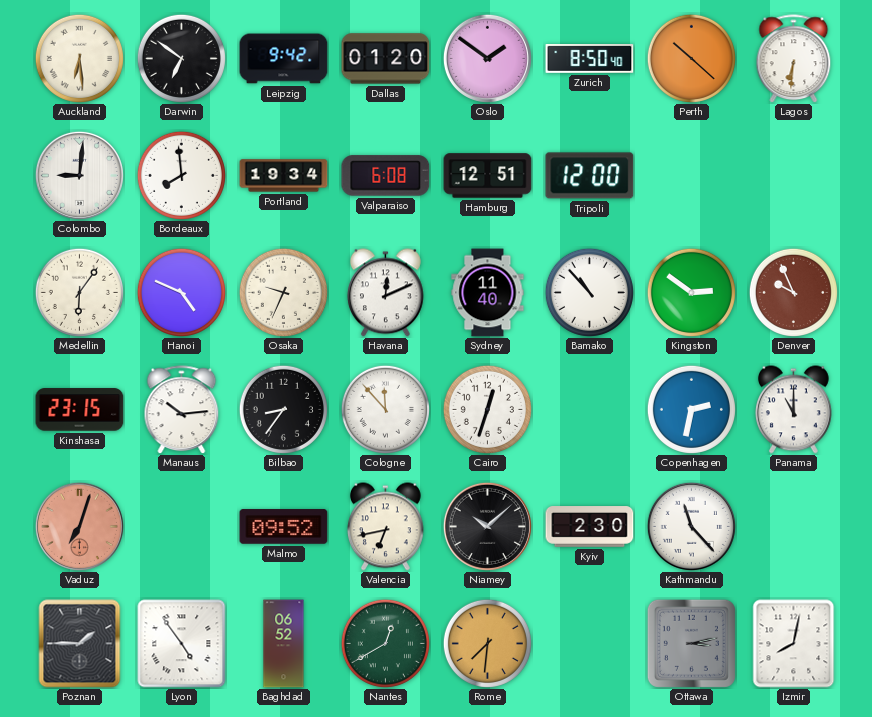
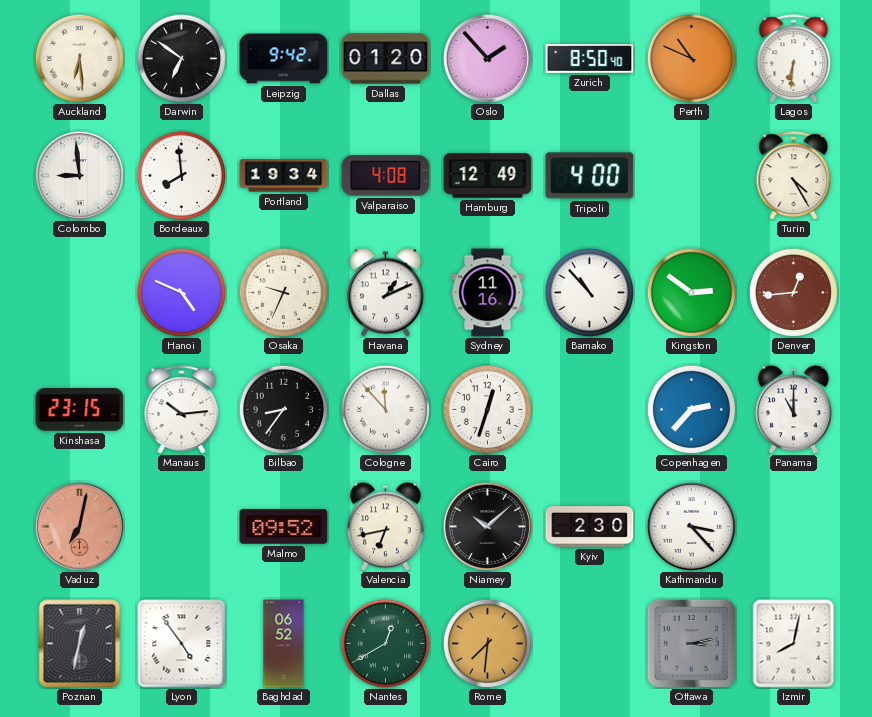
Oslo: 1:51 -> 1:53 (487, 58)
Perth: 10:22 -> 10:49 (691, 58)
Colombo: 9:01 -> 8:59 (79, 175)
Valparaiso: 6:08 -> 4:08 (386, 176)
Hamburg: 12:51 -> 12:49 (488, 176)
Tripoli: 12:00 -> 4:00 (590, 176)
Turin: none -> 4:25 (794, 176)
Medellin: 6:06 -> none (79, 292)
Havana: 12:11 -> 1:11 (385, 293)
Sydney: 11:40 -> 11:16 (488, 293)
Denver: 9:56 -> 12:44 (793, 292)
Copenhagen: 2:32 -> 2:37 (691, 409)
Vaduz: 7:03 -> 7:02 (79, 526)
Kathmandu: 11:23 -> 3:23 (691, 526)
Poznan: 1:45 -> 12:32 (80, 644)
